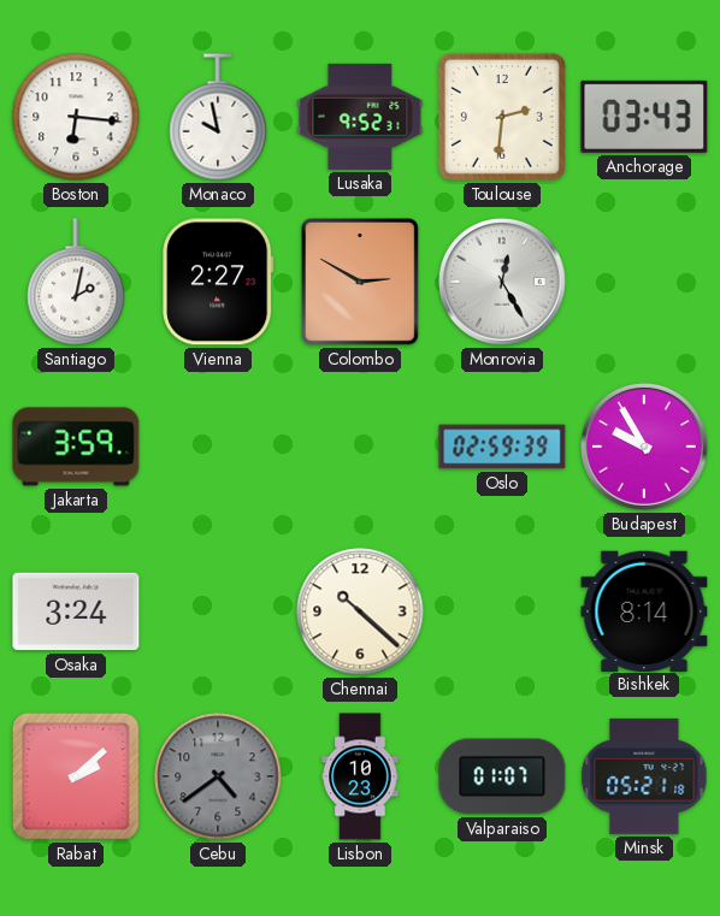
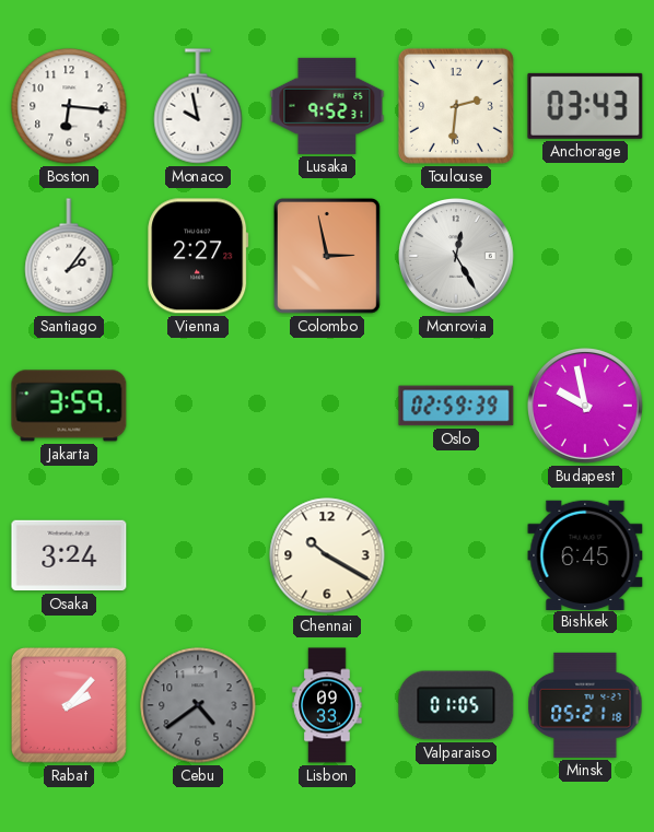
Santiago: 2:02 -> 2:06 (69, 256)
Colombo: 2:50 -> 2:58 (327, 257)
Budapest: 9:55 -> 9:58 (586, 407)
Chennai: 10:22 -> 10:20 (327, 555)
Bishkek: 8:14 -> 6:45 (585, 554)
Rabat: 2:08 -> 2:07 (69, 705)
Lisbon: 10:23 -> 09:33 (327, 705)
Valparaiso: 01:07 -> 01:05 (456, 705)
